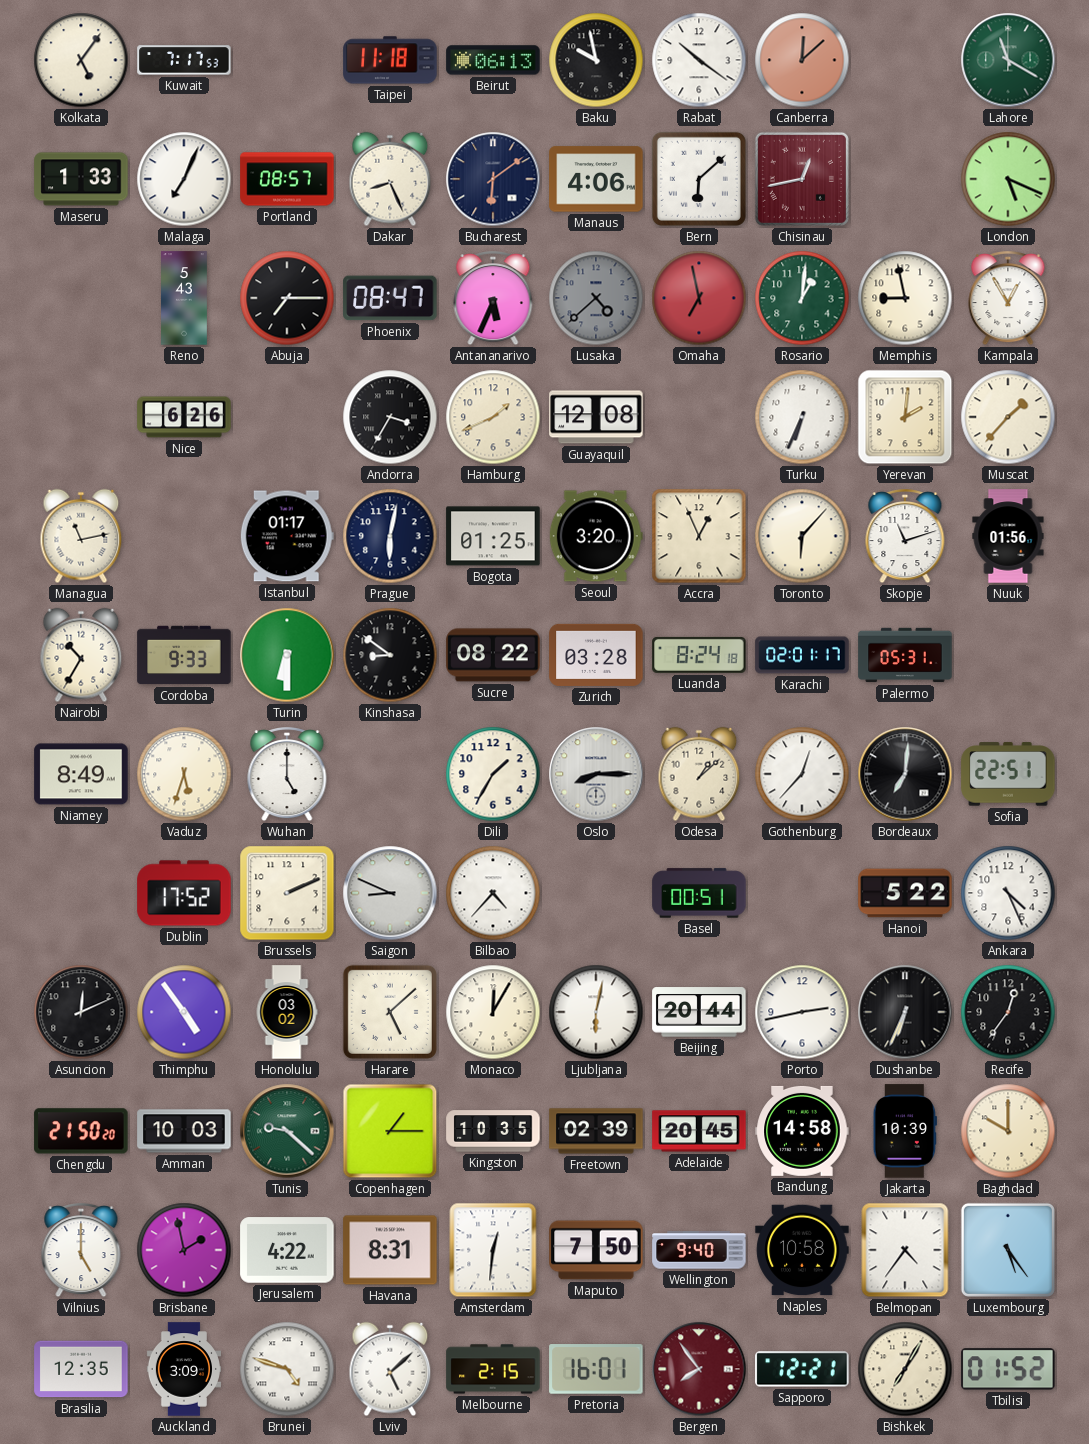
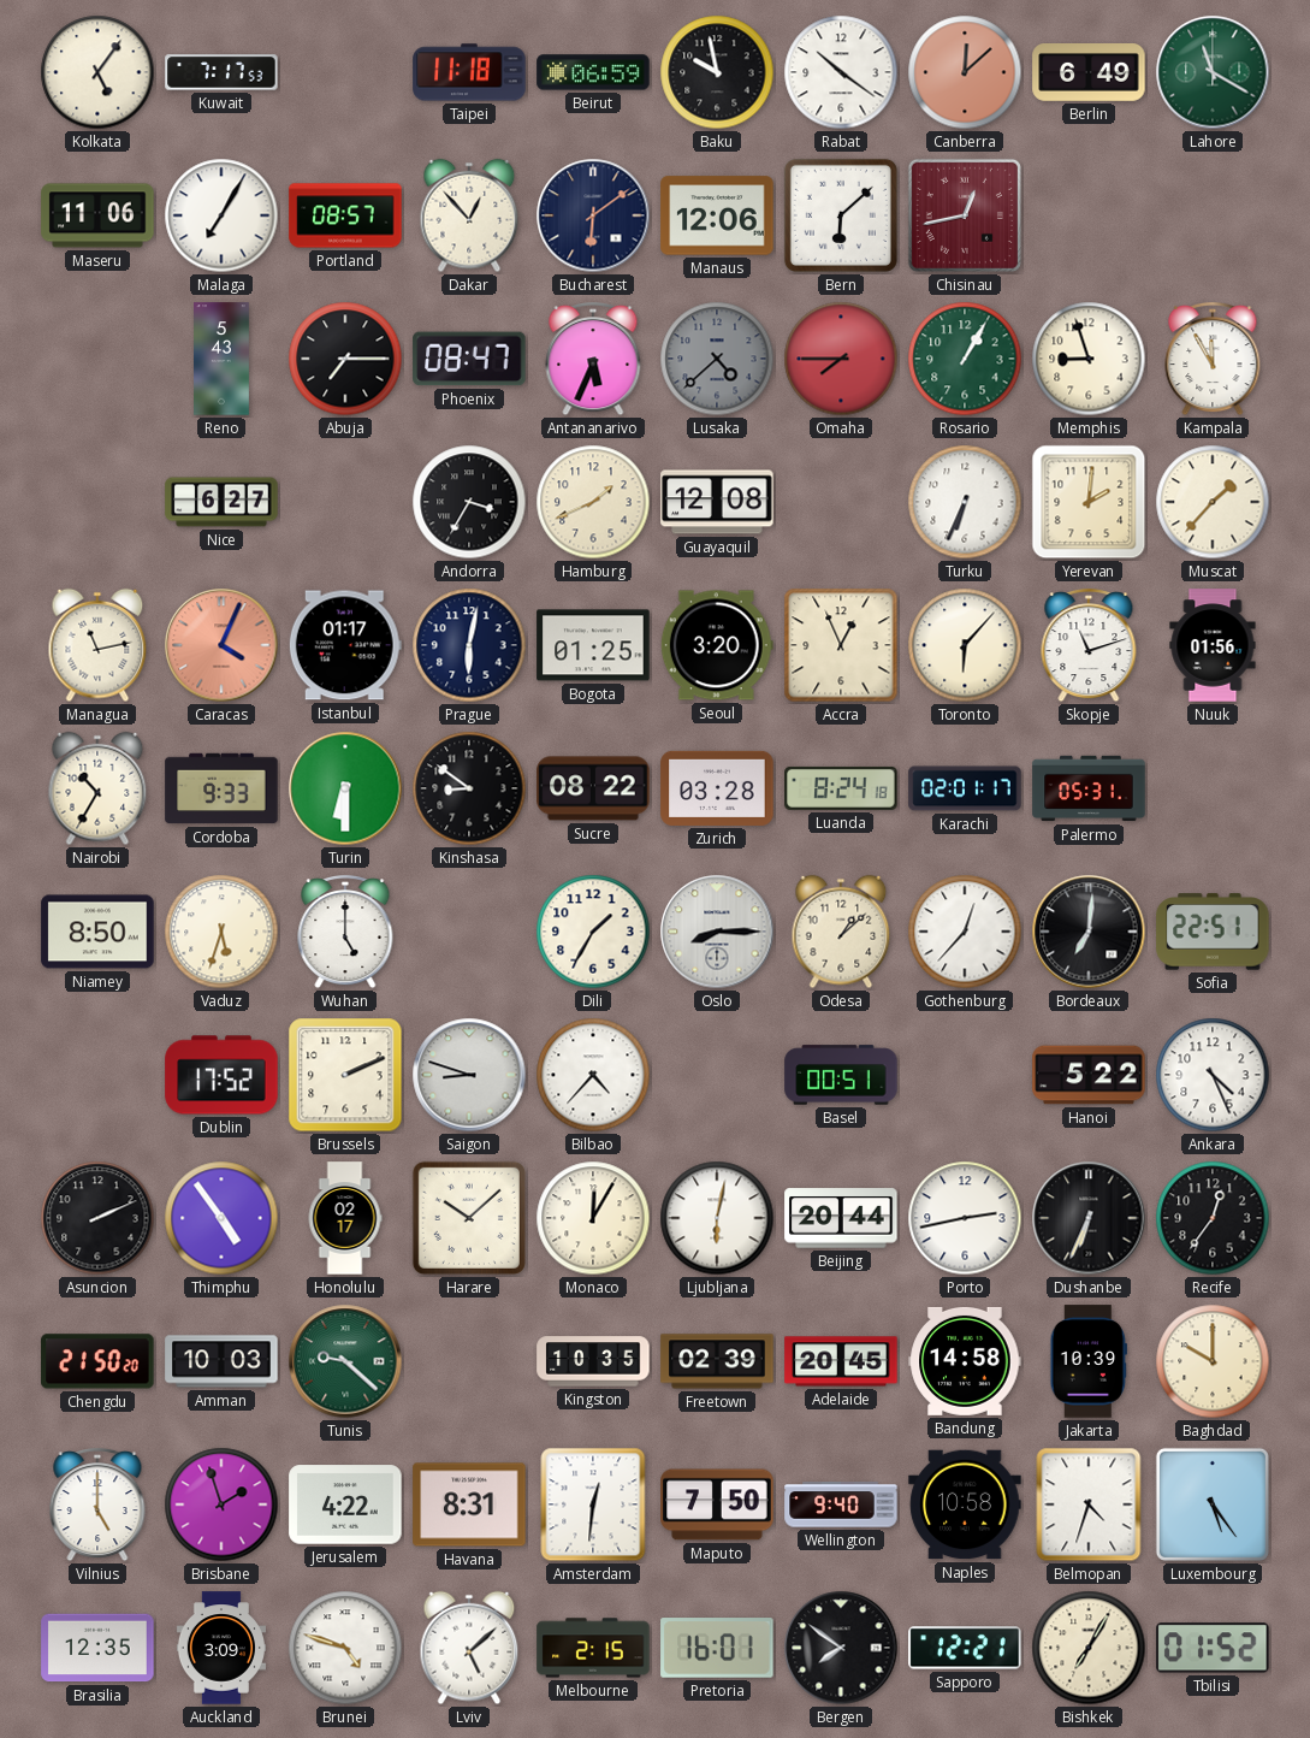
Beirut: 06:13 -> 06:59 (593, 72)
Berlin: none -> 6:49 (1089, 73)
Maseru: 1:33 -> 11:06 (97, 215)
Malaga: 7:04 -> 7:05 (221, 215)
Dakar: 8:26 -> 12:53 (469, 215)
Manaus: 4:06 -> 12:06 (717, 215)
London: 5:19 -> none (1008, 179)
Omaha: 6:58 -> 7:45 (841, 359)
Rosario: 1:01 -> 1:05 (965, 359)
Memphis: 8:58 -> 8:57 (1089, 359)
Kampala: 12:55 -> 11:55 (1213, 360)
Nice: 6:26 -> 6:27 (221, 502)
Caracas: none -> 4:04 (221, 645)
Niamey: 8:49 -> 8:50 (97, 932)
Saigon: 8:49 -> 8:48 (469, 1075)
Asuncion: 12:11 -> 2:11 (97, 1218)
Honolulu: 03:02 -> 02:17 (345, 1218)
Harare: 5:08 -> 10:08 (469, 1218)
Copenhagen: 1:15 -> none (390, 1131)
Brisbane: 1:58 -> 1:57 (221, 1505)
Belmopan: 4:36 -> 4:33 (1089, 1505)
Bergen: 7:54 -> 7:51 (841, 1648)
Bergen dial: burgundy -> black (841, 1648)
